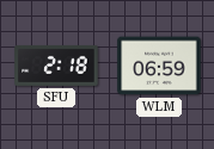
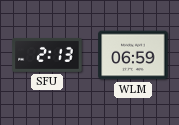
SFU: 2:18 -> 2:13 (47, 55)
